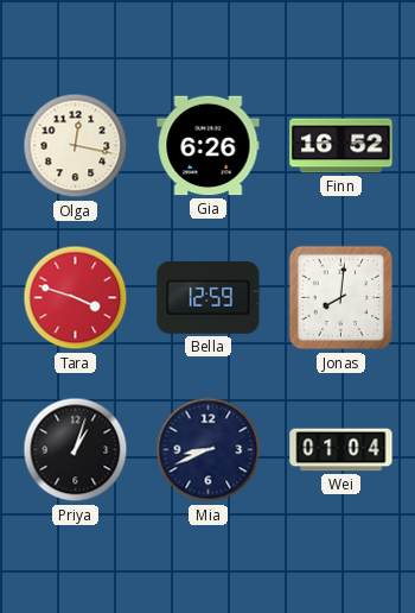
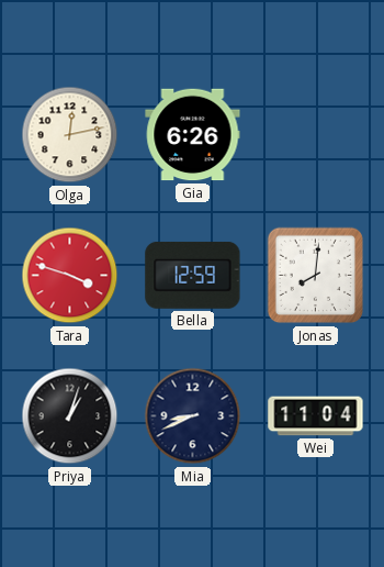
Olga: 12:17 -> 12:13 (70, 135)
Finn: 16:52 -> none (341, 146)
Wei: 01:04 -> 11:04 (316, 416)
